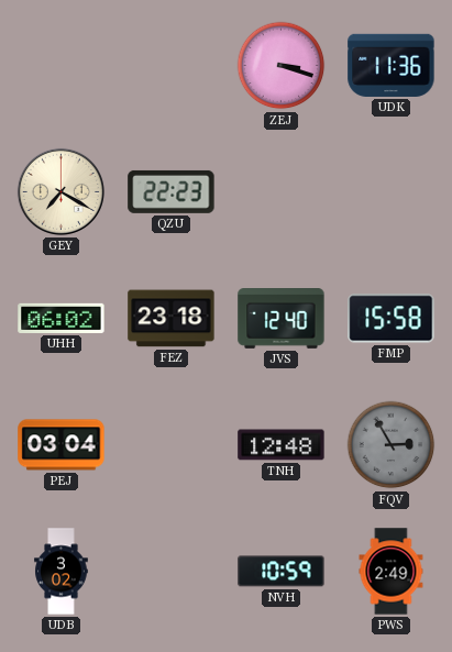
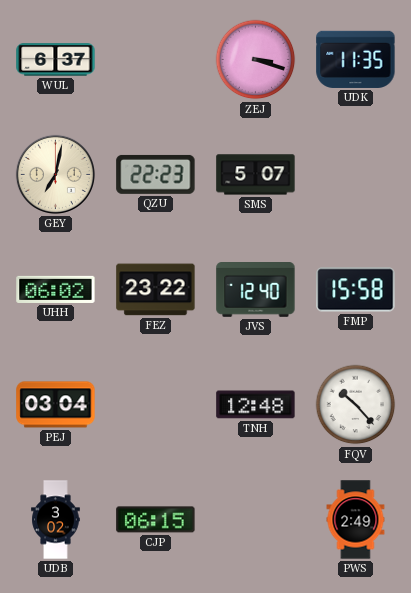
WUL: none -> 6:37 (56, 60)
UDK: 11:36 -> 11:35 (356, 59)
GEY: 7:20 -> 7:02 (55, 174)
SMS: none -> 5:07 (256, 175)
FEZ: 23:18 -> 23:22 (156, 290)
FQV: 2:55 -> 10:23 (356, 405)
FQV dial: grey -> white (356, 405)
CJP: none -> 06:15 (156, 520)
NVH: 10:59 -> none (282, 572)
